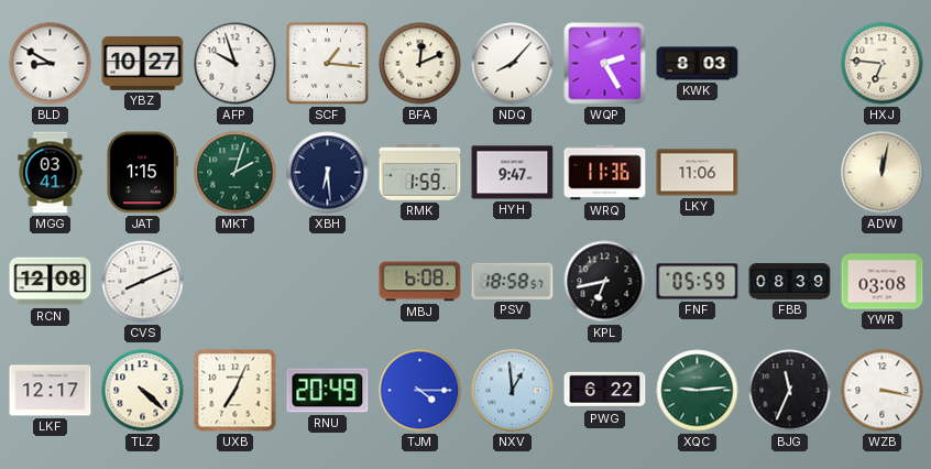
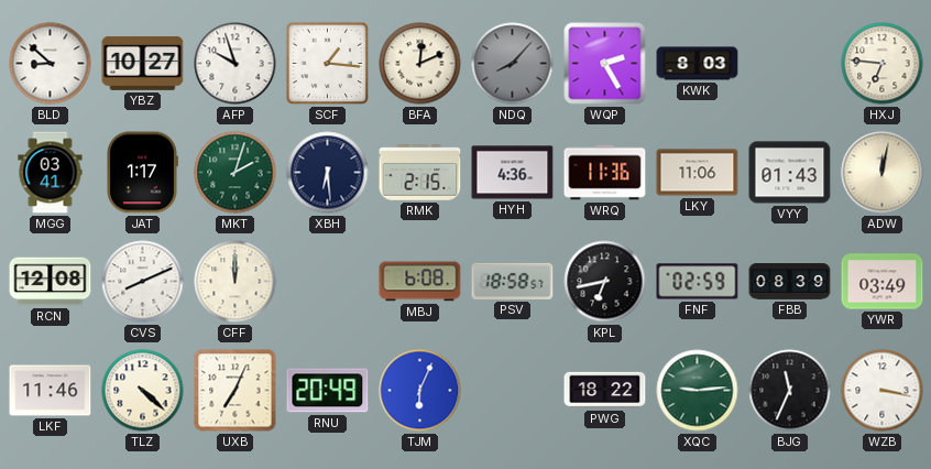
BLD: 8:50 -> 8:52 (51, 64)
NDQ dial: white -> grey (513, 64)
JAT: 1:15 -> 1:17 (143, 173)
RMK: 1:59 -> 2:15 (420, 173)
HYH: 9:47 -> 4:36 (513, 173)
VYY: none -> 01:43 (790, 173)
CFF: none -> 12:00 (236, 282)
FNF: 05:59 -> 02:59 (698, 282)
YWR: 03:08 -> 03:49 (883, 282)
LKF: 12:17 -> 11:46 (51, 391)
TJM: 4:15 -> 6:04 (420, 391)
NXV: 12:59 -> none (513, 391)
PWG: 6:22 -> 18:22 (605, 390)
